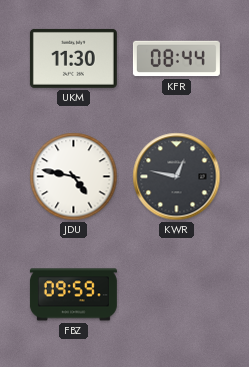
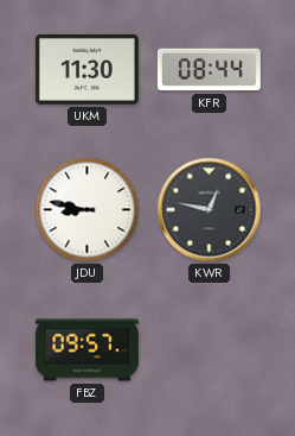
JDU: 4:47 -> 8:47 (88, 210)
FBZ: 09:59 -> 09:57 (86, 350)
